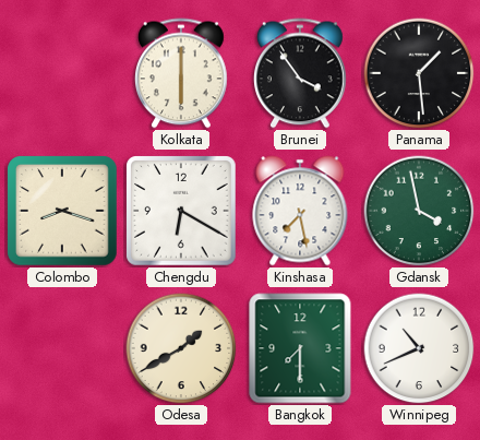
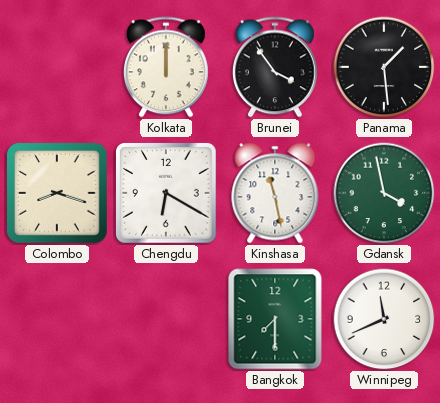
Kolkata: 6:00 -> 12:00 (167, 67)
Kinshasa: 7:28 -> 11:28 (275, 193)
Odesa: 1:40 -> none (181, 348)
Winnipeg: 10:41 -> 11:41 (384, 319)
